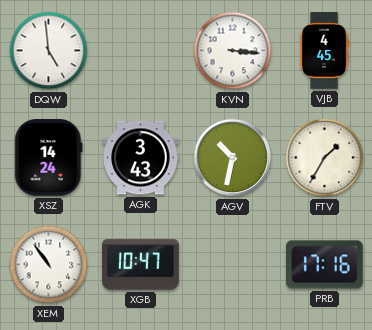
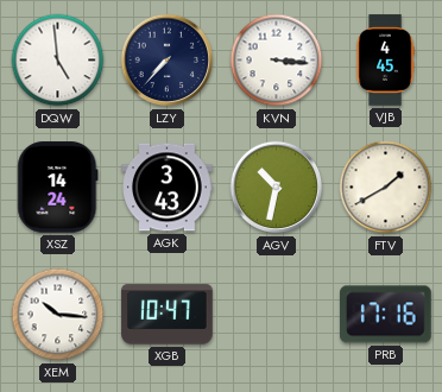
LZY: none -> 7:37 (168, 61)
FTV: 1:35 -> 1:40 (386, 188)
XEM: 10:54 -> 10:16 (58, 315)
